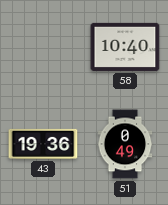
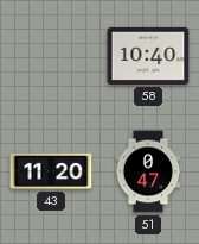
43: 19:36 -> 11:20 (51, 171)
51: 0:49 -> 0:47 (148, 171)
